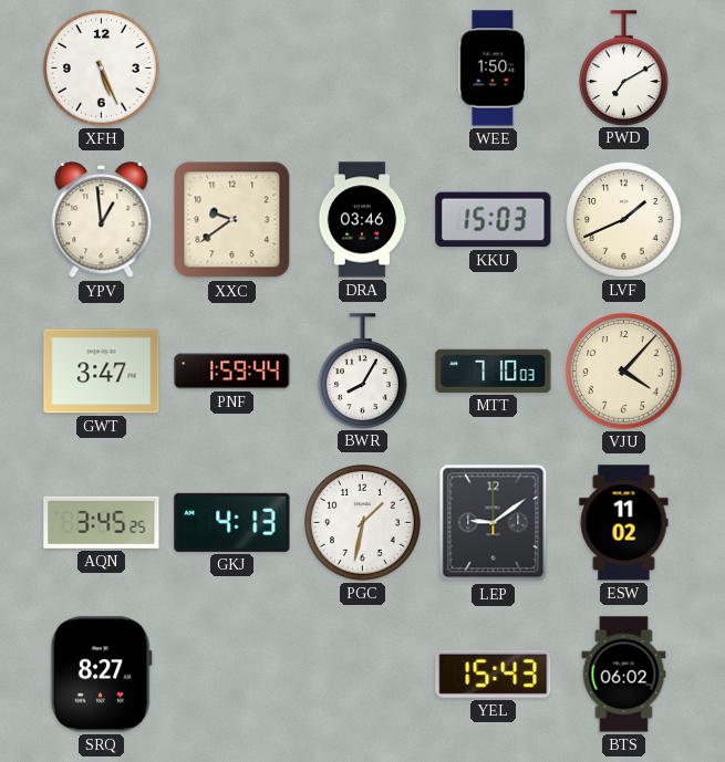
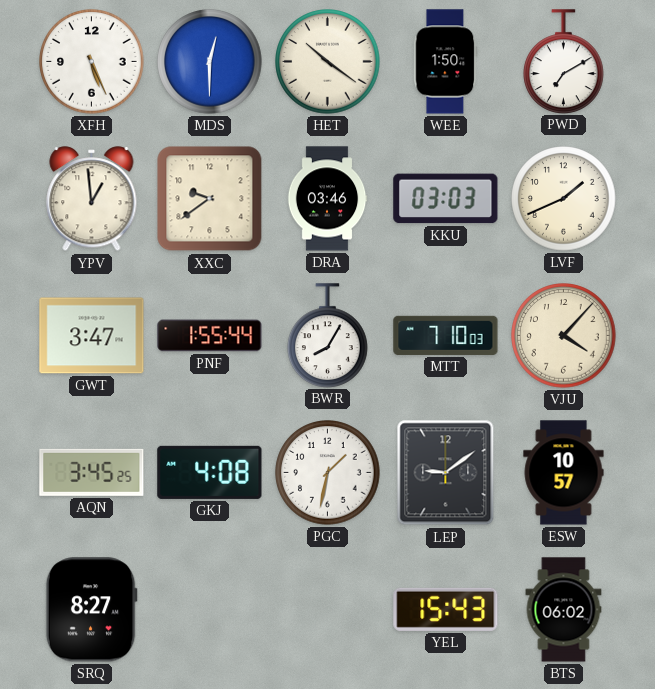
MDS: none -> 12:30 (210, 62)
HET: none -> 10:21 (328, 62)
KKU: 15:03 -> 03:03 (446, 199)
PNF: 1:59 -> 1:55 (210, 336)
GKJ: 4:13 -> 4:08 (210, 472)
ESW: 11:02 -> 10:57 (564, 473)
